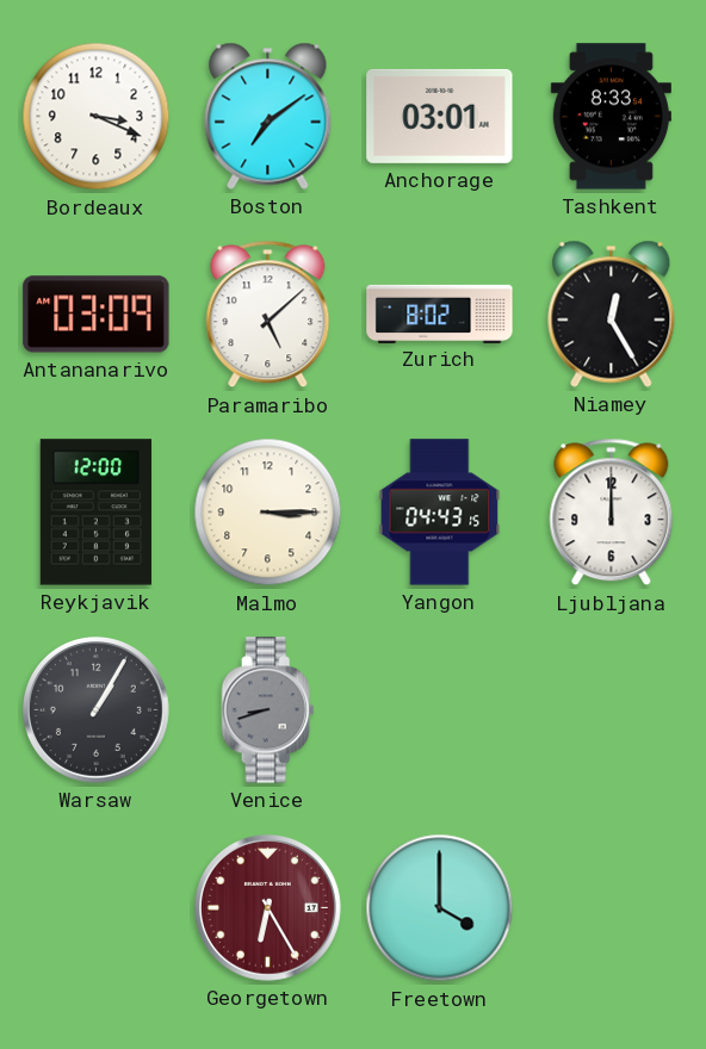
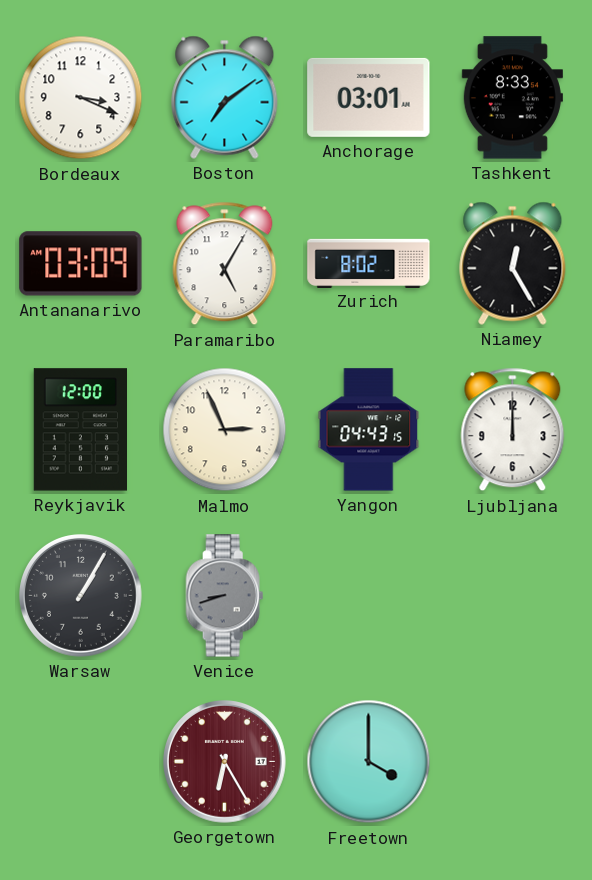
Paramaribo: 5:08 -> 5:05 (225, 264)
Malmo: 3:15 -> 2:56 (225, 430)
